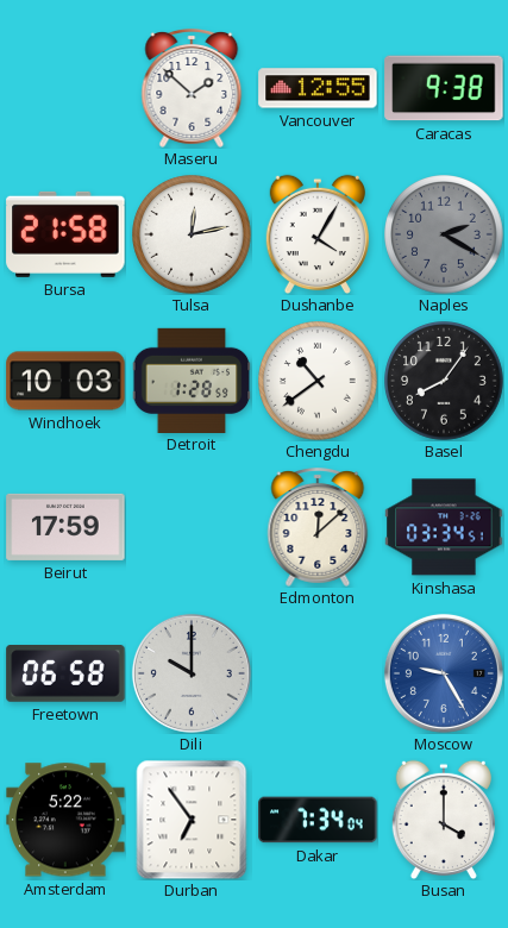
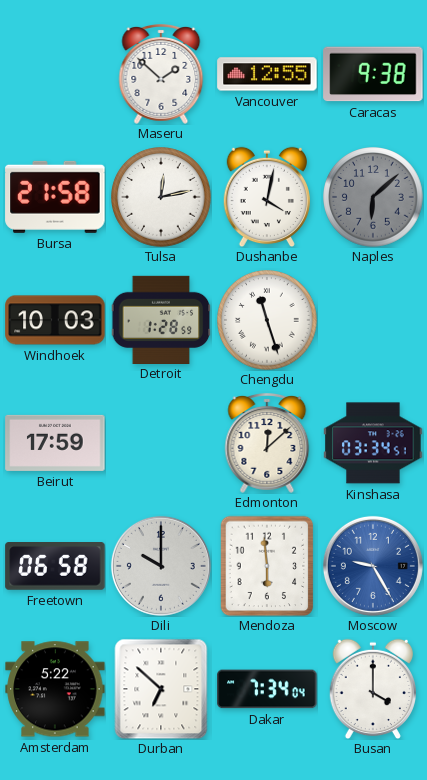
Dushanbe: 4:05 -> 4:02 (267, 197)
Naples: 2:20 -> 6:08 (373, 197)
Chengdu: 10:39 -> 11:27 (267, 320)
Basel: 8:06 -> none (444, 381)
Mendoza: none -> 5:59 (267, 566)
Durban: 6:54 -> 6:52 (161, 689)
